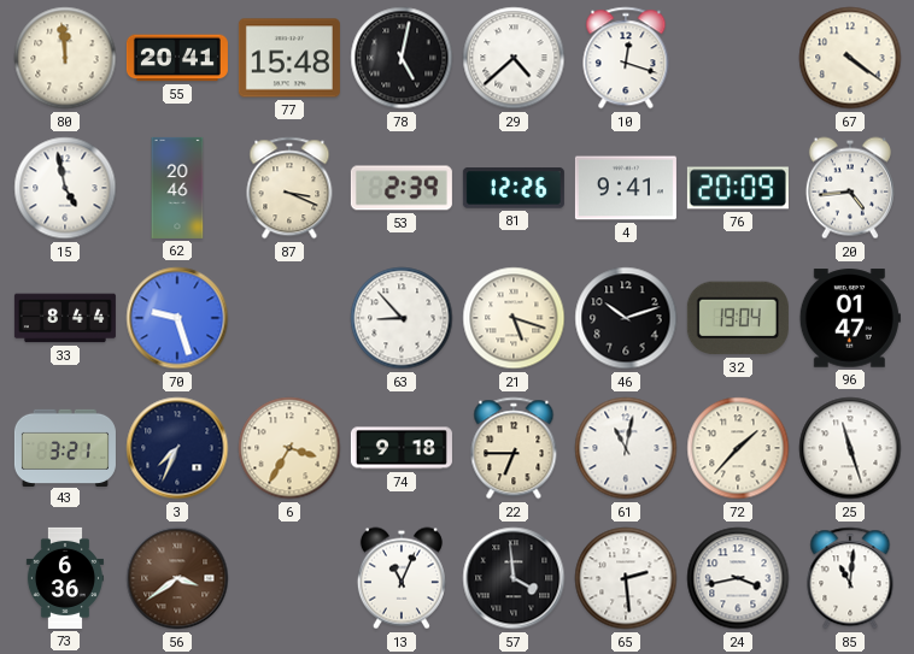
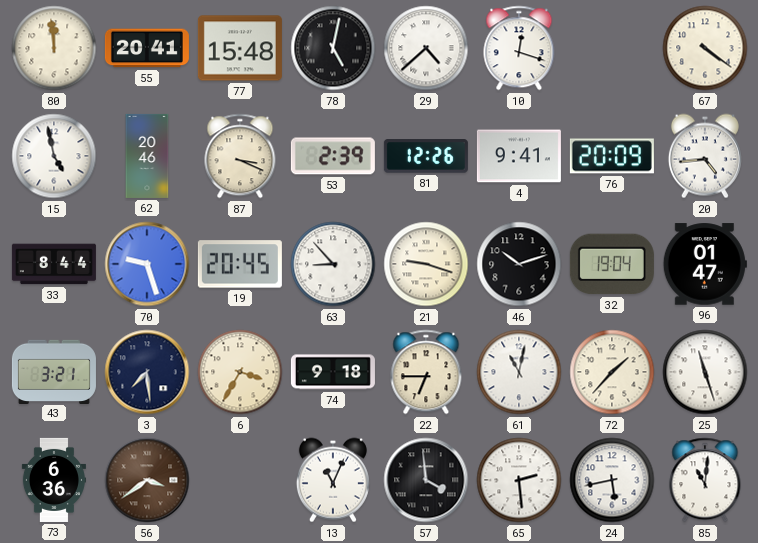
19: none -> 20:45 (240, 264)
21: 5:18 -> 9:18 (426, 264)
3: 7:34 -> 7:29 (147, 372)
24: 3:43 -> 5:43 (612, 480)
